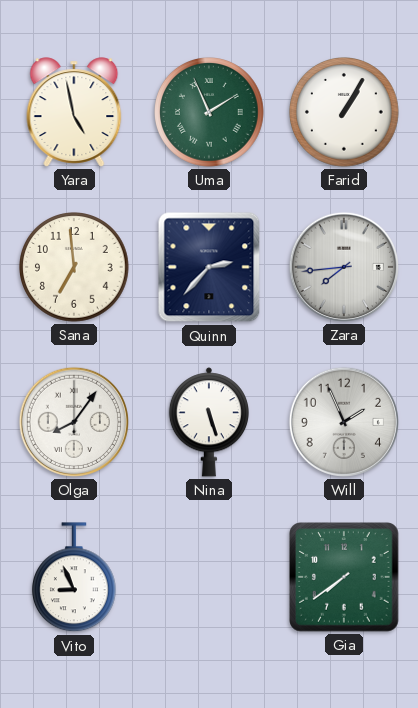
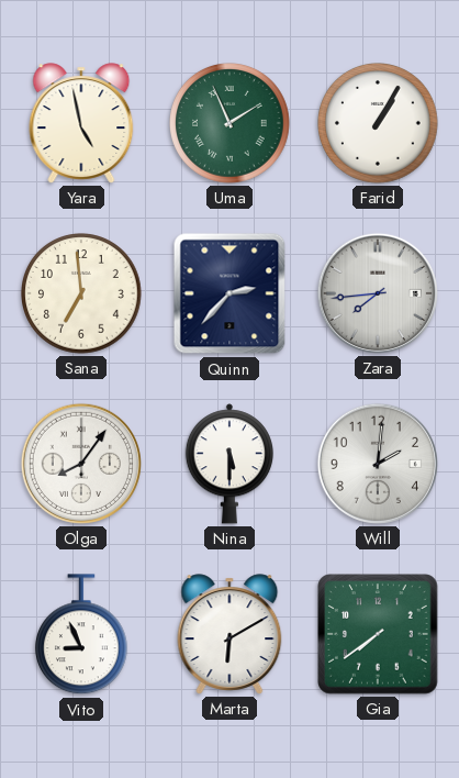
Nina: 5:27 -> 5:30 (228, 464)
Will: 1:56 -> 2:01 (378, 464)
Marta: none -> 6:10 (229, 634)
